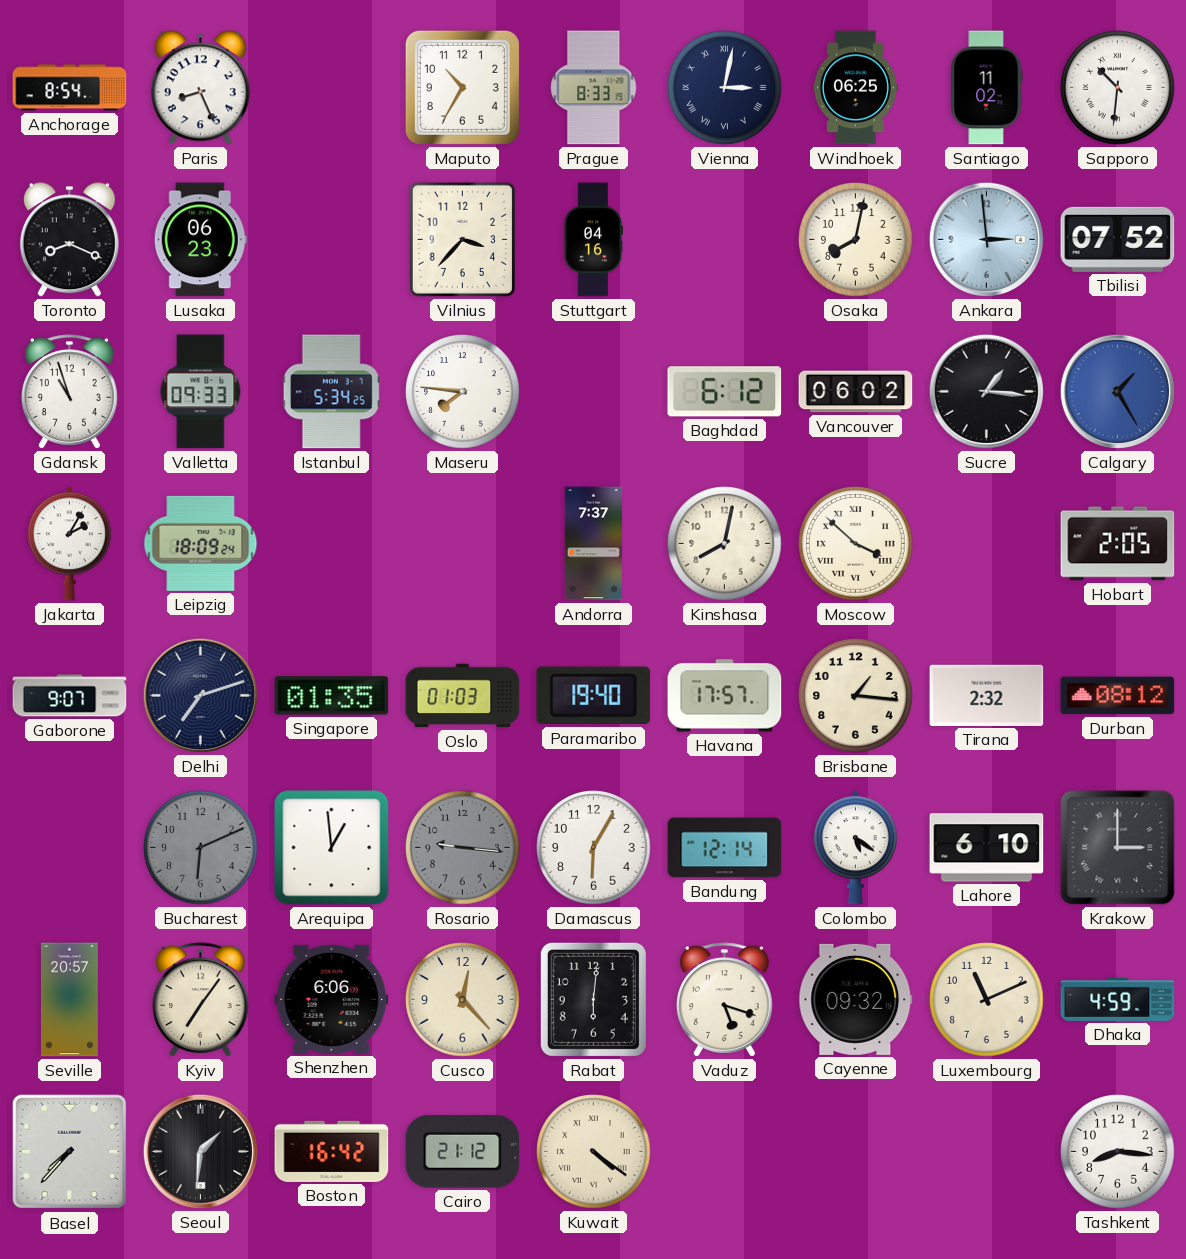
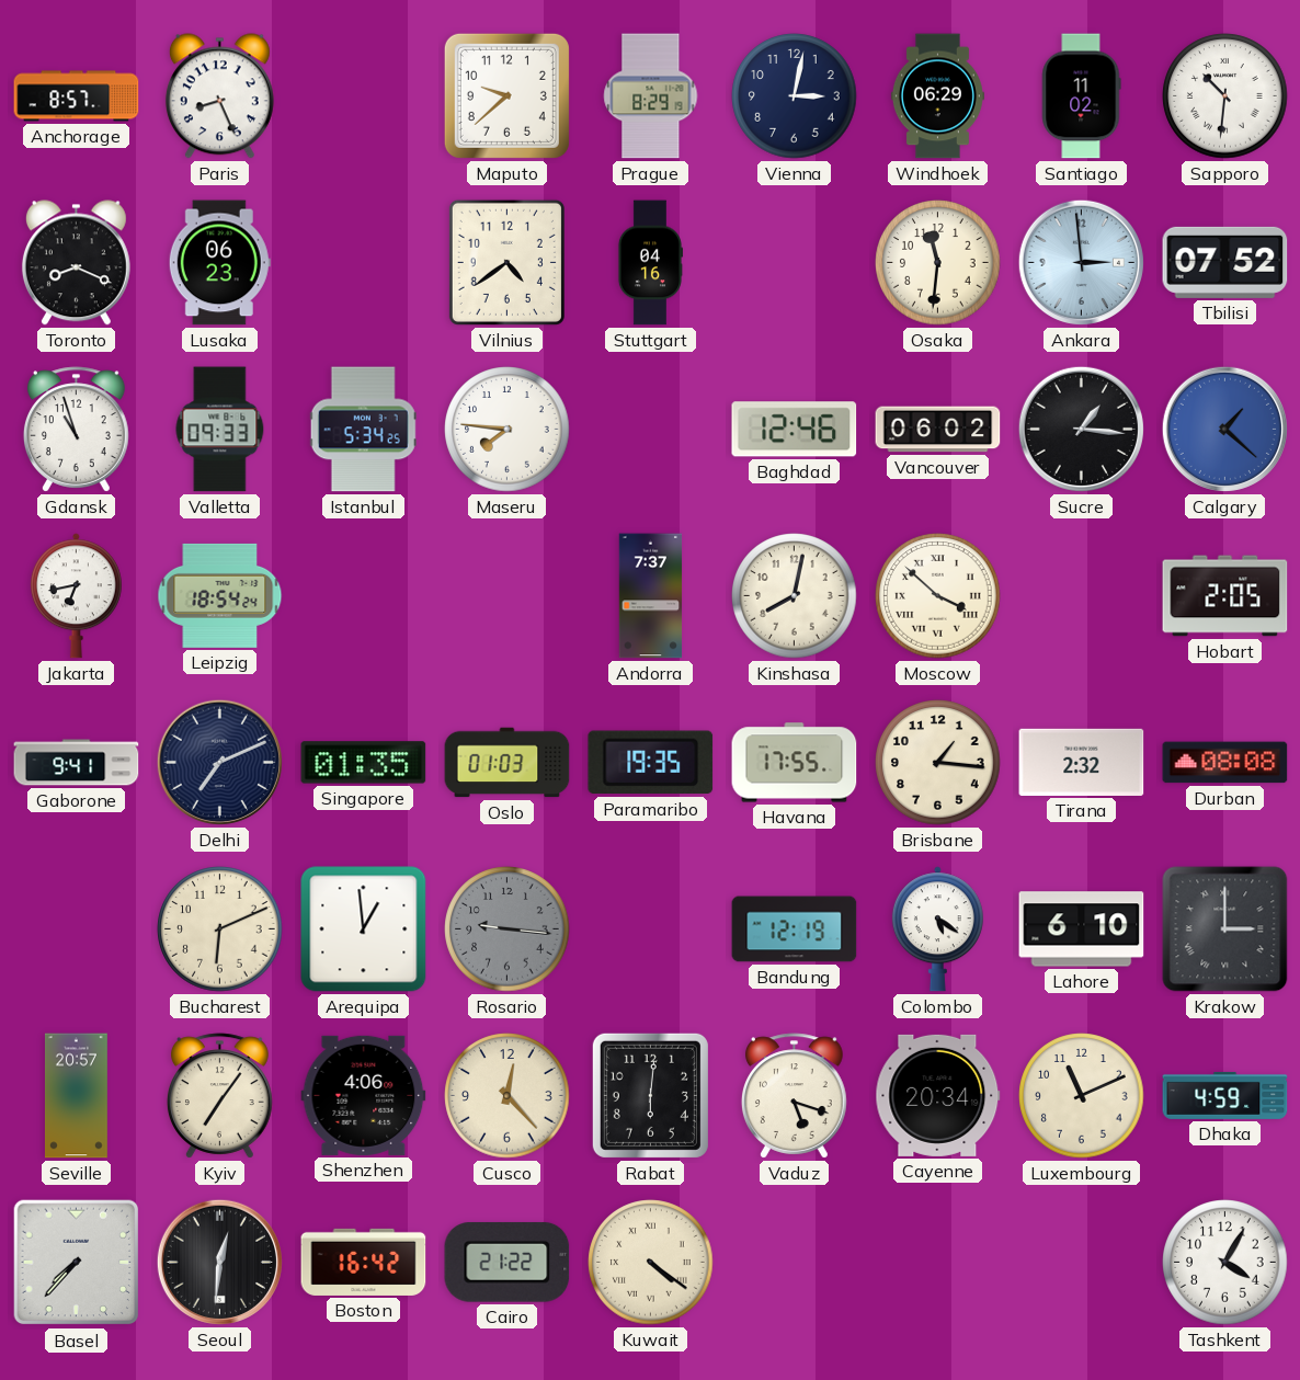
Anchorage: 8:54 -> 8:57 (77, 96)
Maputo: 10:35 -> 9:38 (506, 95)
Prague: 8:33 -> 8:29 (651, 96)
Vienna numerals: Roman -> Arabic (795, 96)
Windhoek: 06:25 -> 06:29 (937, 96)
Vilnius: 3:37 -> 4:39 (506, 262)
Osaka: 8:02 -> 11:31 (938, 263)
Baghdad: 6:12 -> 12:46 (795, 430)
Calgary: 1:25 -> 1:22 (1224, 429)
Jakarta: 2:05 -> 6:43 (76, 596)
Leipzig: 18:09 -> 18:54 (220, 595)
Gaborone: 9:07 -> 9:41 (77, 763)
Delhi: 7:12 -> 7:11 (219, 762)
Paramaribo: 19:40 -> 19:35 (651, 763)
Havana: 17:57 -> 17:55 (795, 763)
Durban: 08:12 -> 08:08 (1225, 763)
Bucharest dial: grey -> cream (220, 929)
Damascus: 6:05 -> none (594, 848)
Bandung: 12:14 -> 12:19 (795, 929)
Shenzhen: 6:06 -> 4:06 (364, 1095)
Cayenne: 09:32 -> 20:34 (938, 1095)
Seoul: 1:31 -> 12:31 (219, 1262)
Cairo: 21:12 -> 21:22 (508, 1262)
Tashkent: 8:16 -> 4:05 (1225, 1263)
